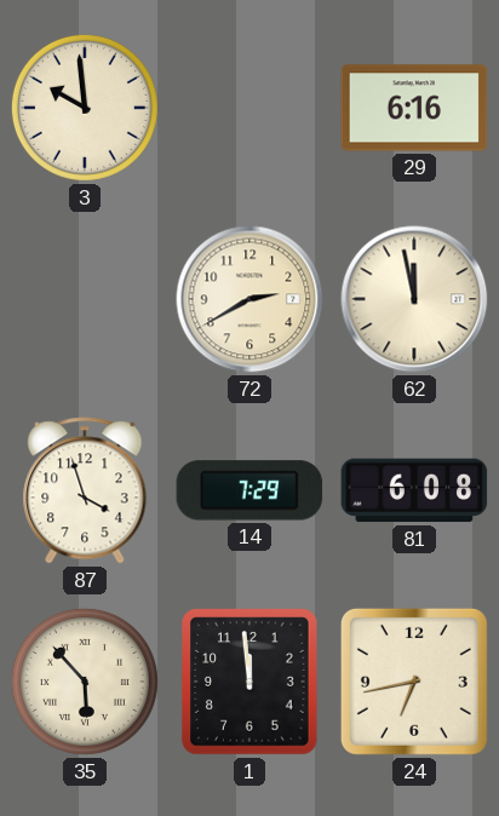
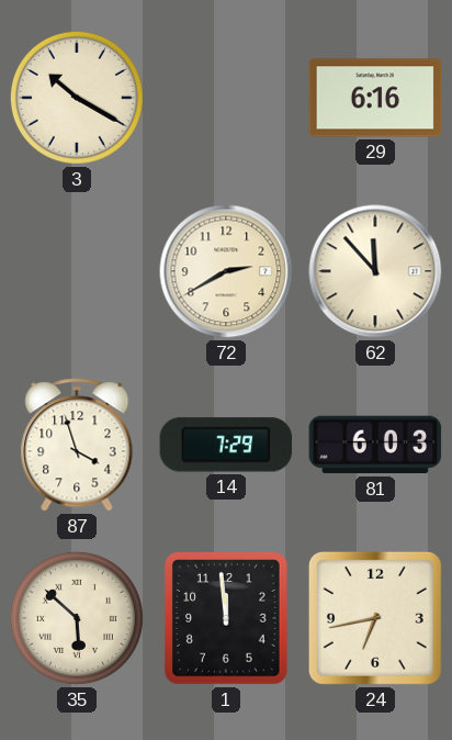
3: 9:59 -> 10:20 (77, 98)
62: 11:58 -> 11:53 (375, 271)
81: 6:08 -> 6:03 (375, 445)
35: 5:53 -> 5:52 (77, 618)
